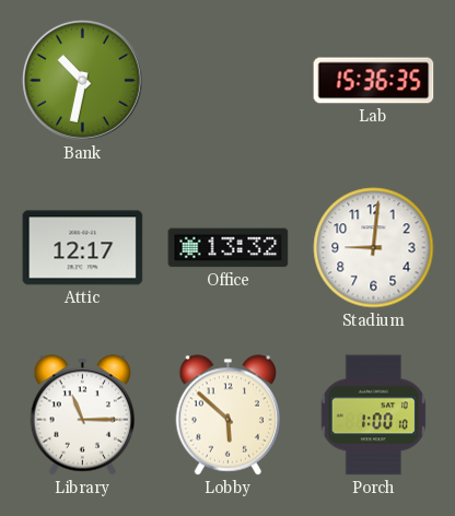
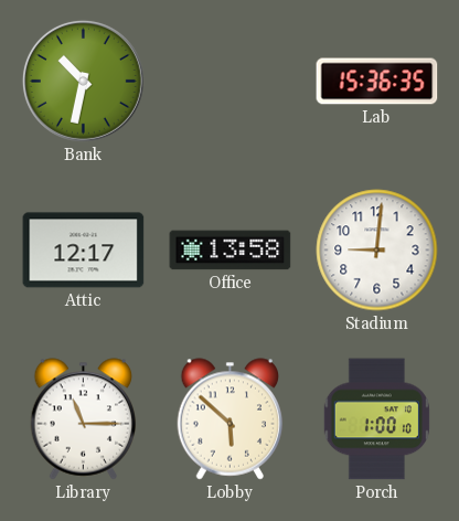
Office: 13:32 -> 13:58 (231, 251)
